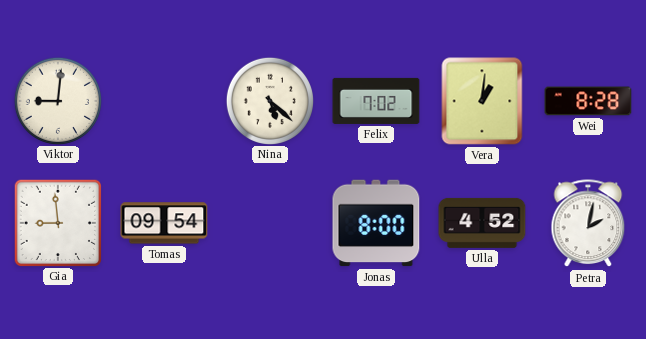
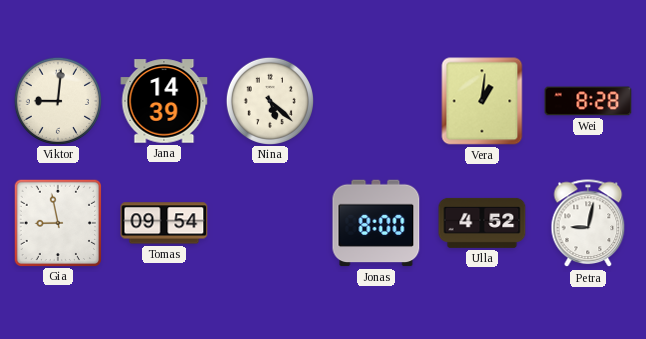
Jana: none -> 14:39 (164, 101)
Felix: 7:02 -> none (376, 101)
Gia: 8:59 -> 8:58 (57, 222)
Petra: 2:02 -> 9:02 (588, 224)
